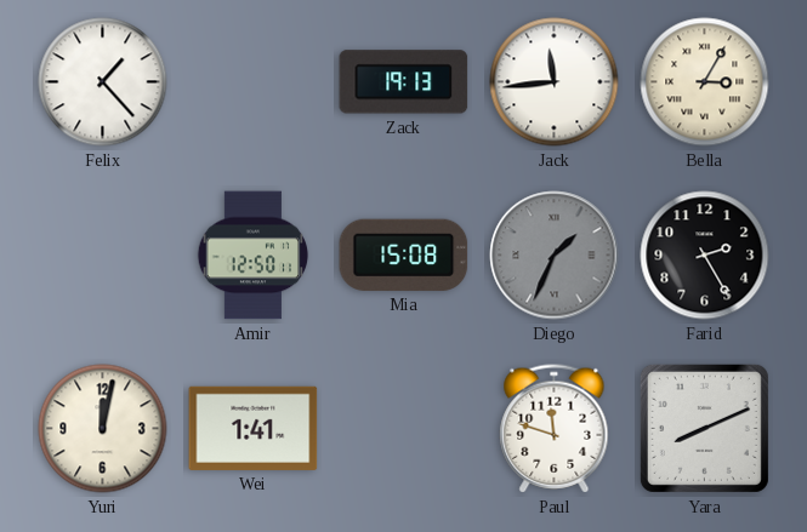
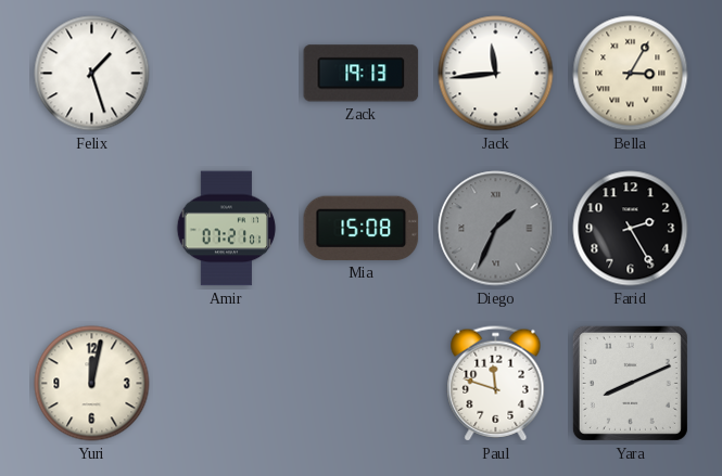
Felix: 1:23 -> 1:27 (92, 74)
Amir: 12:50 -> 07:21 (227, 229)
Wei: 1:41 -> none (254, 428)
